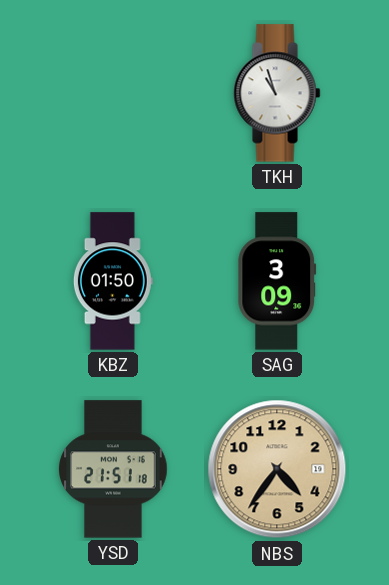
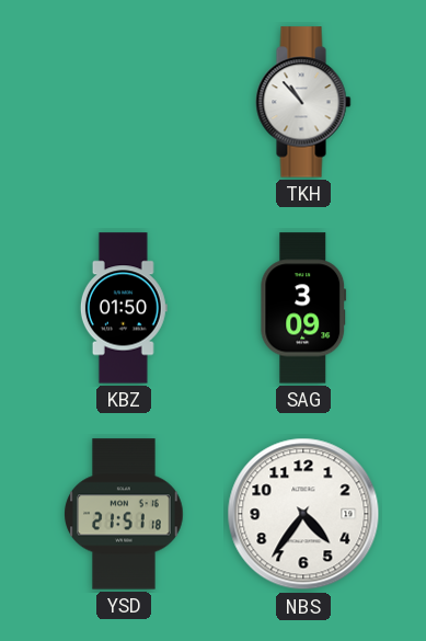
TKH: 10:57 -> 10:53 (303, 102)
NBS dial: champagne -> white (303, 514)
